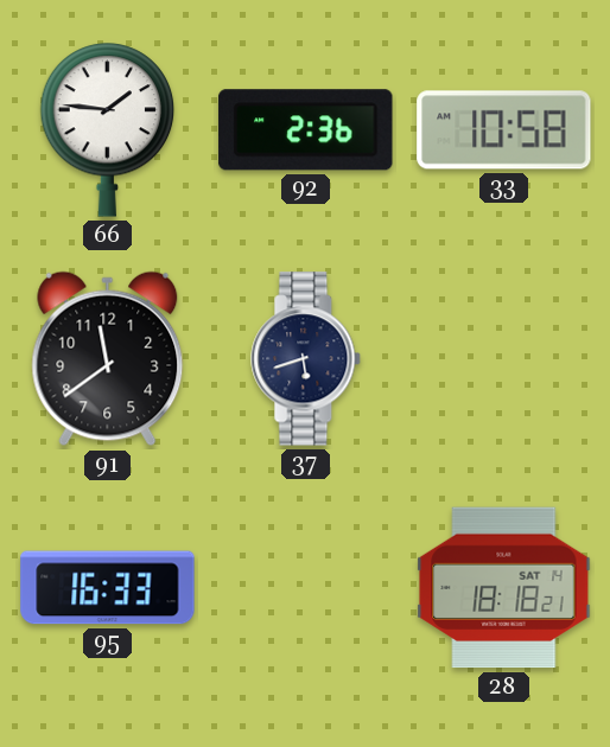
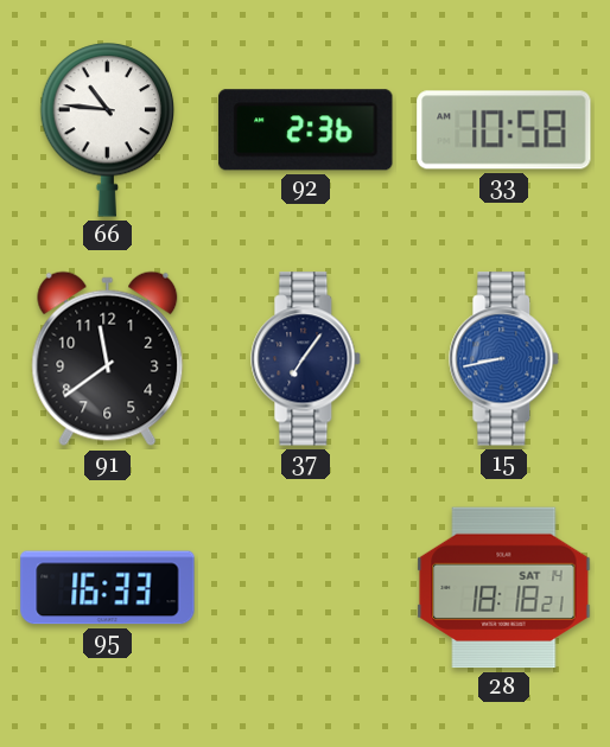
66: 1:46 -> 10:46 (108, 130)
37: 5:42 -> 7:06 (306, 359)
15: none -> 8:43 (504, 359)
